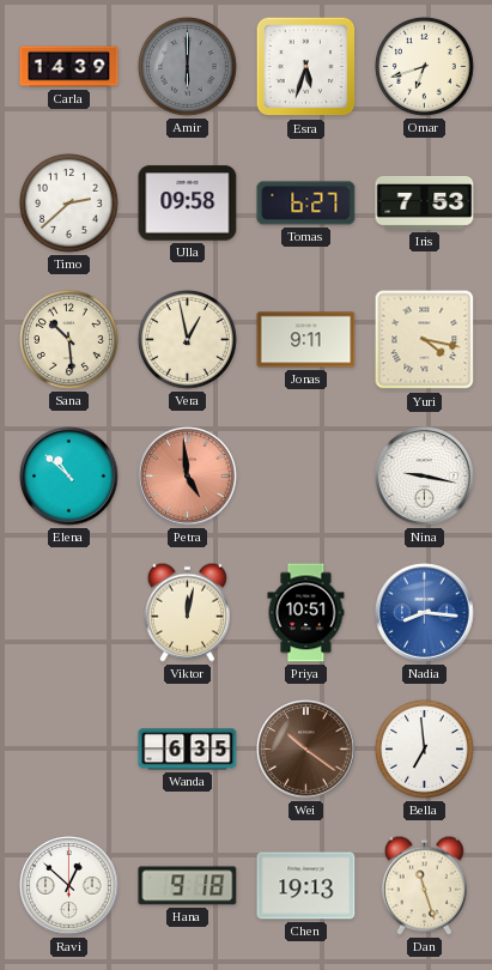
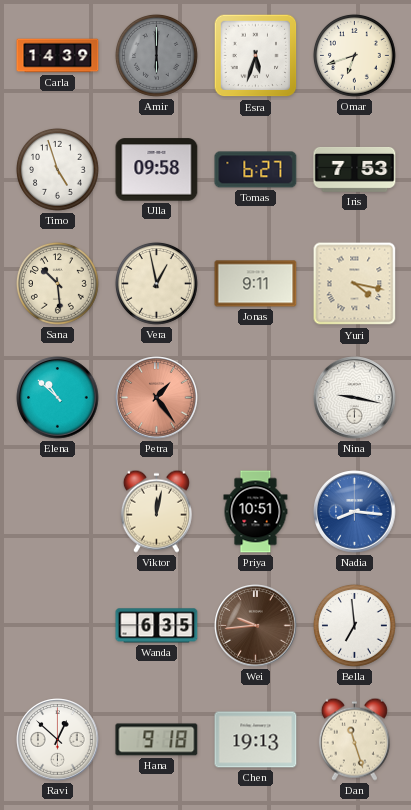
Timo: 2:38 -> 4:57 (57, 169)
Petra: 4:59 -> 1:24 (157, 398)
Wei: 10:21 -> 9:44 (256, 626)
